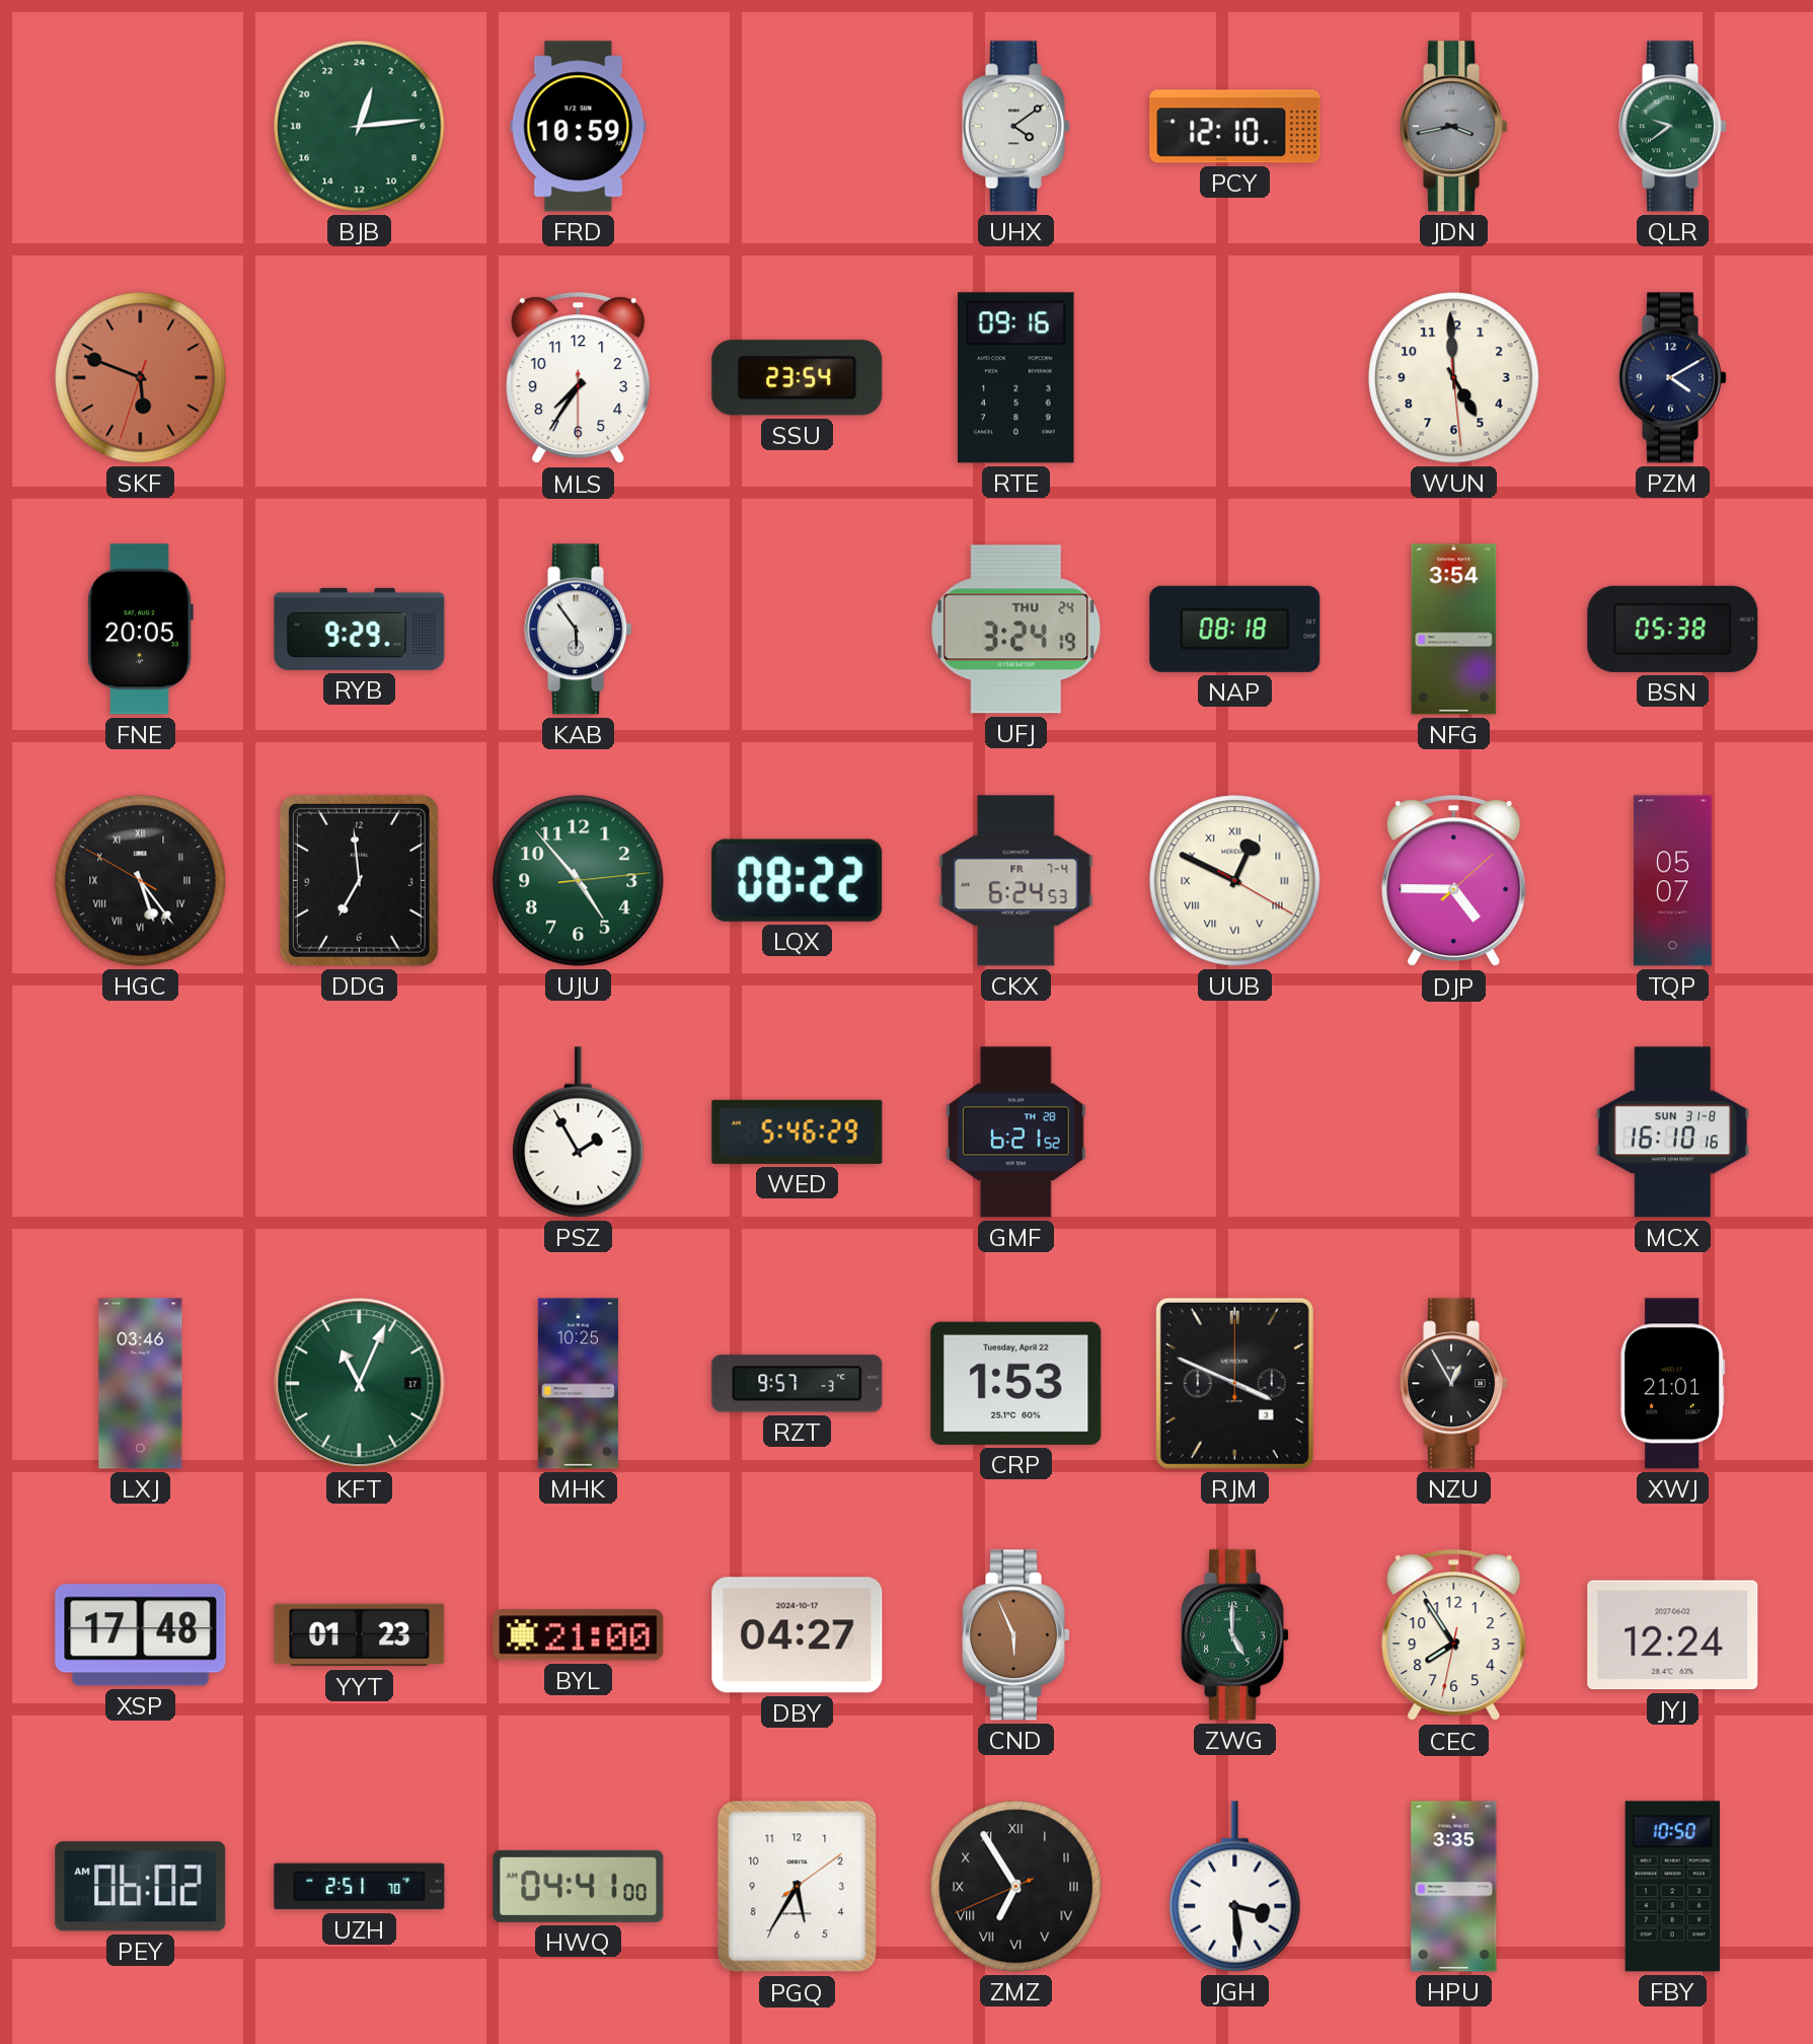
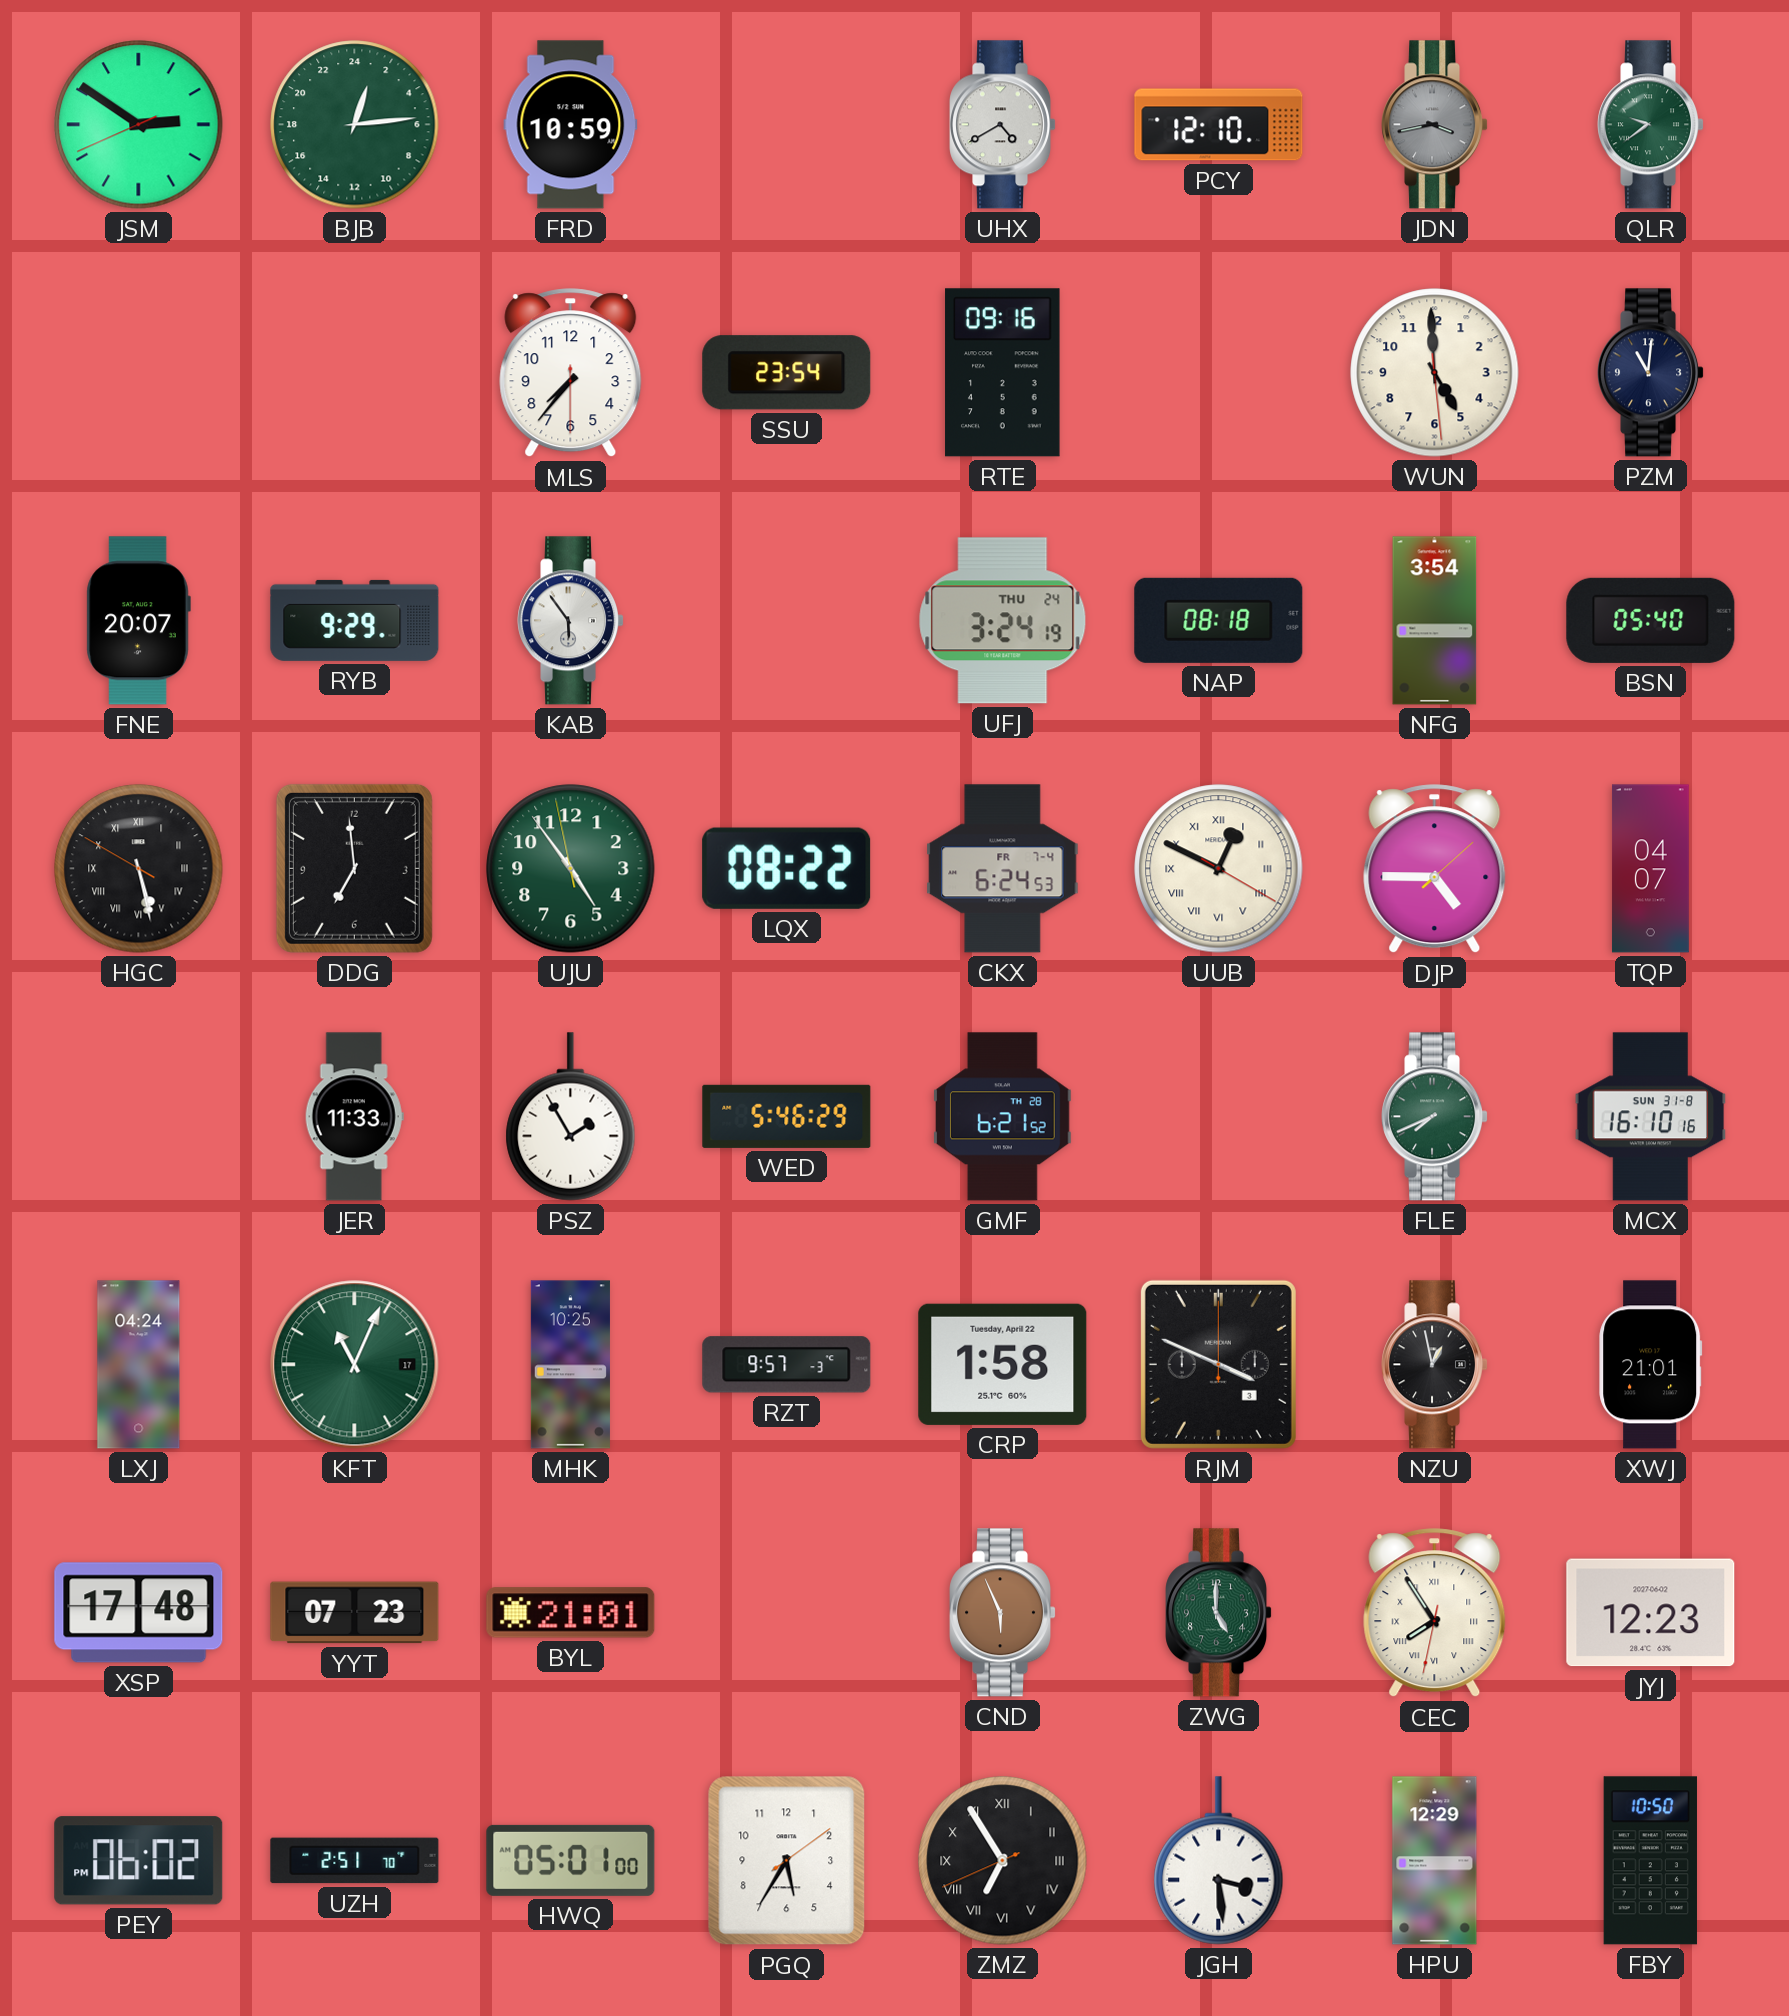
JSM: none -> 2:50 (139, 125)
UHX: 4:09 -> 4:40 (1003, 125)
SKF: 5:48 -> none (141, 378)
MLS: 7:35 -> 7:36 (571, 373)
PZM: 4:10 -> 11:01 (1651, 373)
FNE: 20:05 -> 20:07 (138, 621)
BSN: 05:38 -> 05:40 (1651, 620)
HGC: 5:23 -> 5:27 (139, 869)
UJU: 4:53:14 -> 4:53:58 (571, 869)
TQP: 05:07 -> 04:07 (1650, 869)
JER: none -> 11:33 (354, 1117)
FLE: none -> 7:41 (1435, 1117)
LXJ: 03:46 -> 04:24 (139, 1365)
CRP: 1:53 -> 1:58 (1003, 1364)
NZU: 12:55 -> 12:58 (1435, 1365)
YYT: 01:23 -> 07:23 (355, 1613)
BYL: 21:00 -> 21:01 (571, 1613)
DBY: 04:27 -> none (798, 1635)
CEC numerals: Arabic -> Roman (1435, 1613)
JYJ: 12:24 -> 12:23 (1651, 1613)
PEY: 06:02 AM -> 06:02 PM (139, 1861)
HWQ: 04:41 -> 05:01 (571, 1860)
HPU: 3:35 -> 12:29 (1435, 1861)
